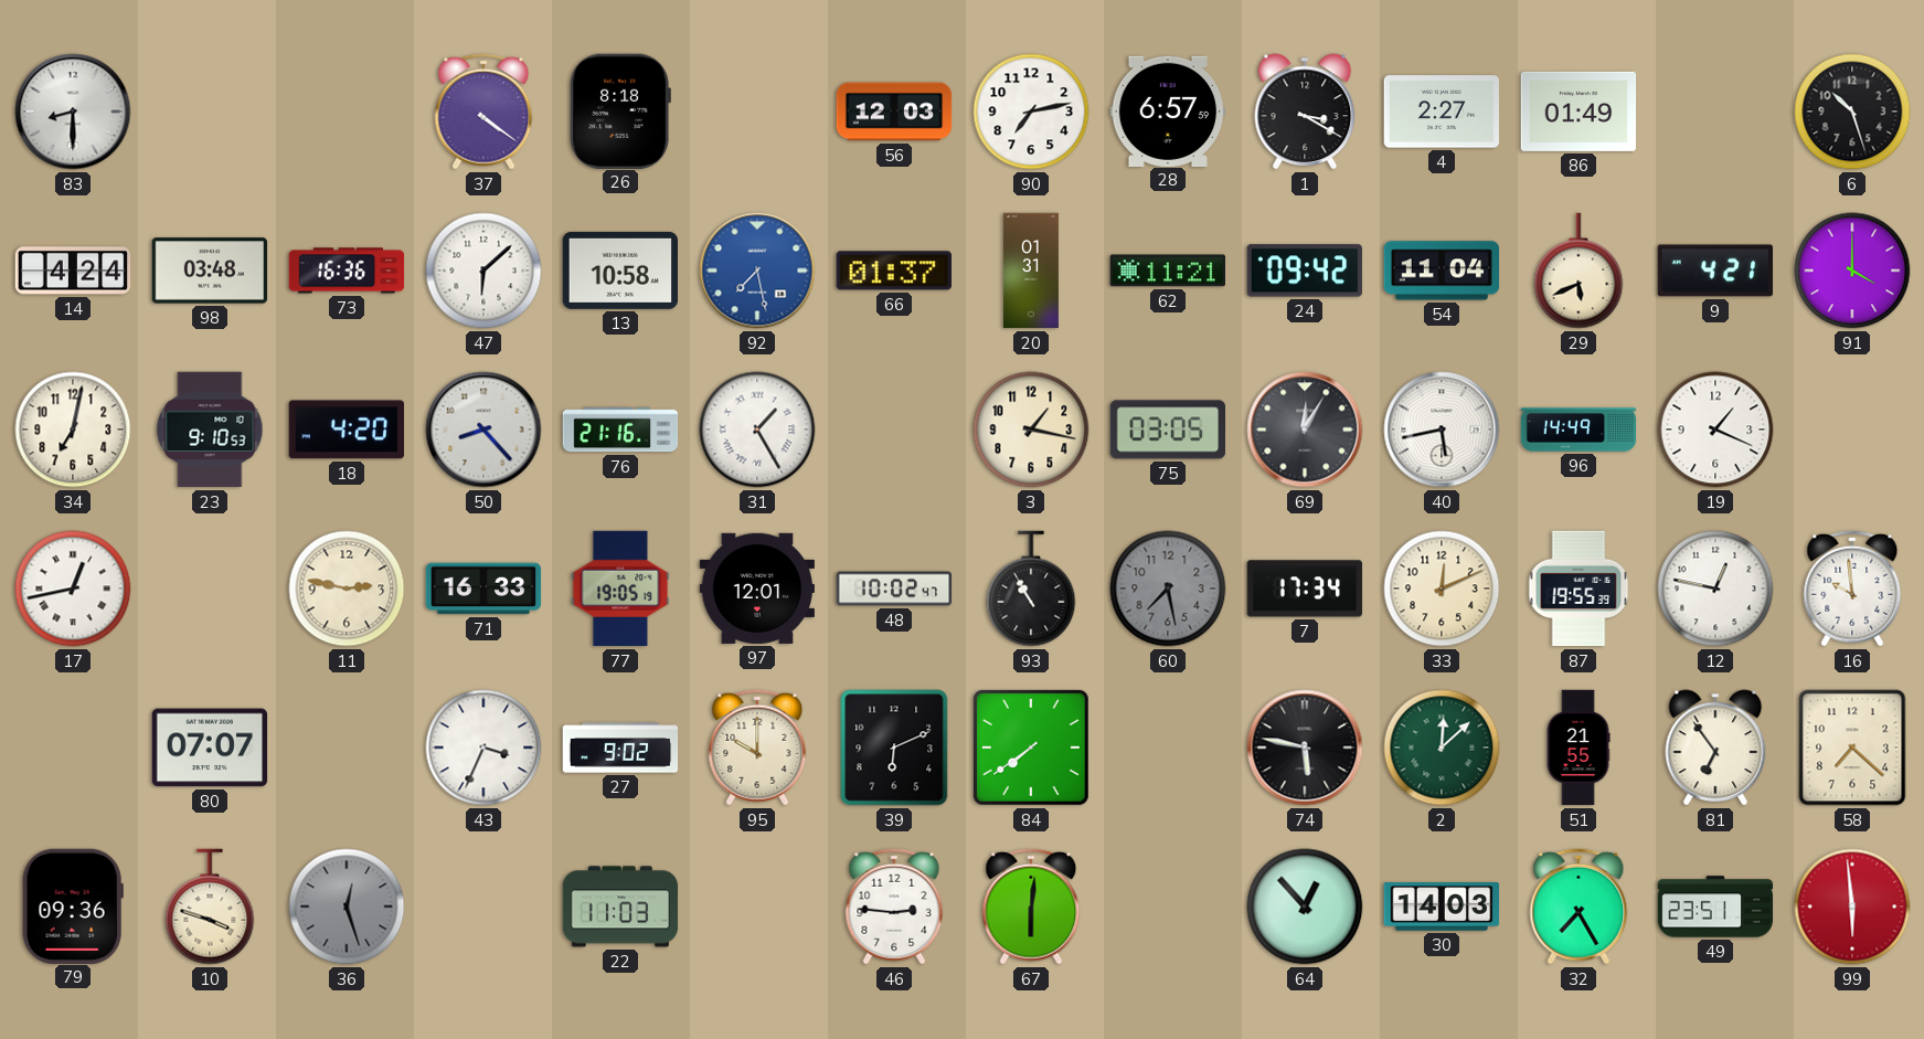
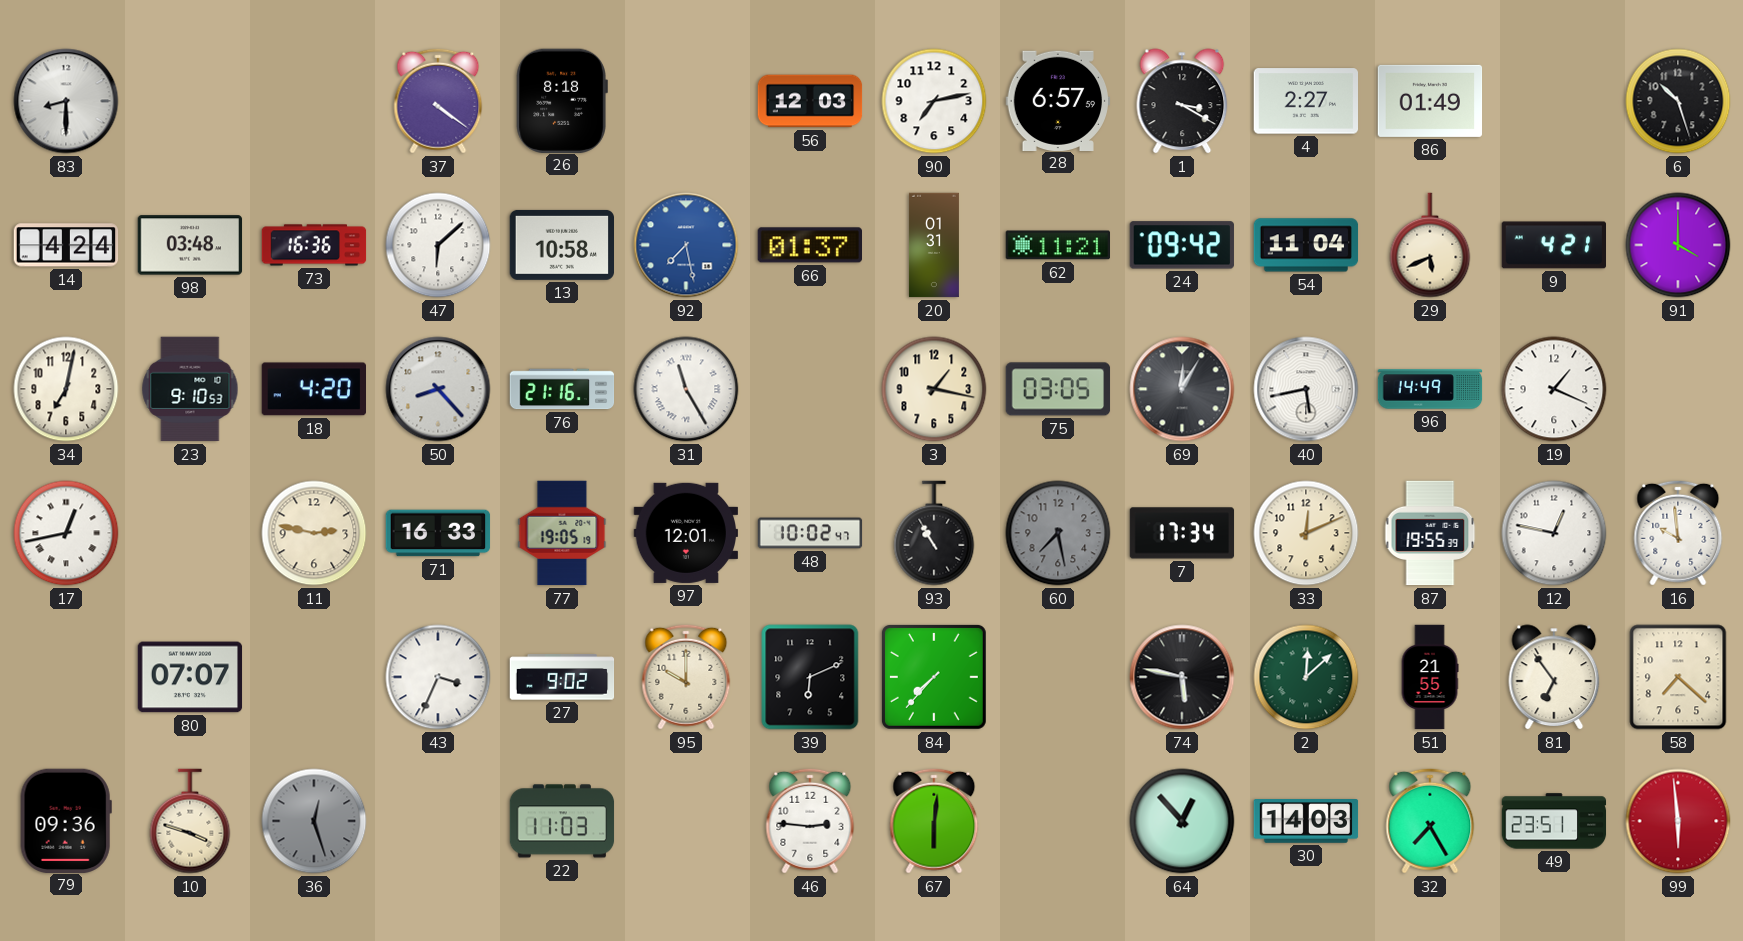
31: 1:25 -> 11:25 (686, 389)
84: 7:39 -> 7:37 (934, 677)
